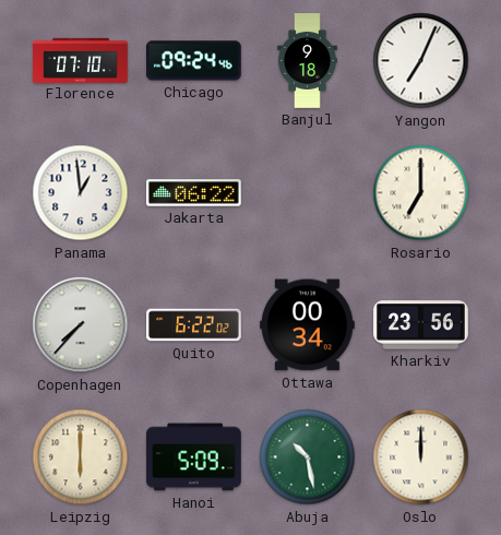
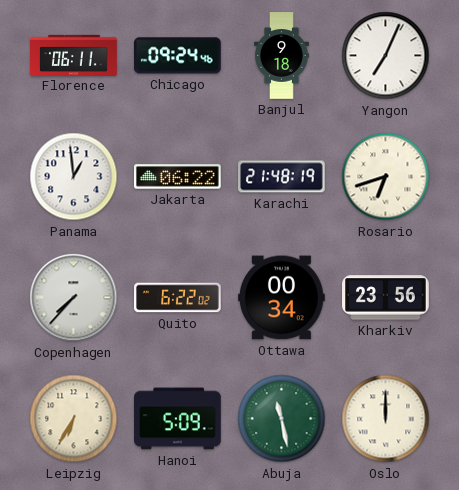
Florence: 07:10 -> 06:11 (74, 55)
Karachi: none -> 21:48 (282, 177)
Rosario: 7:00 -> 6:42 (386, 177)
Leipzig: 6:00 -> 6:35 (74, 419)
Abuja: 10:28 -> 11:28 (282, 419)
